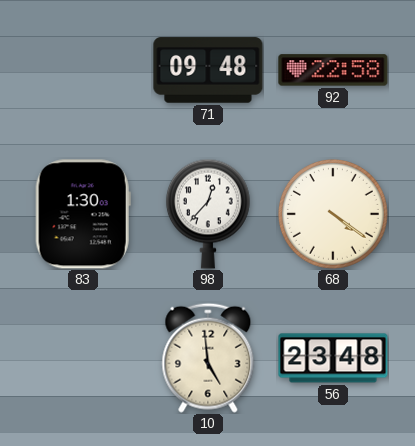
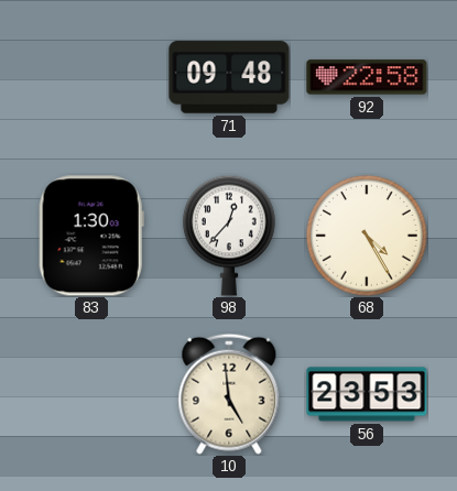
68: 4:21 -> 4:25 (367, 236)
56: 23:48 -> 23:53 (367, 394)
